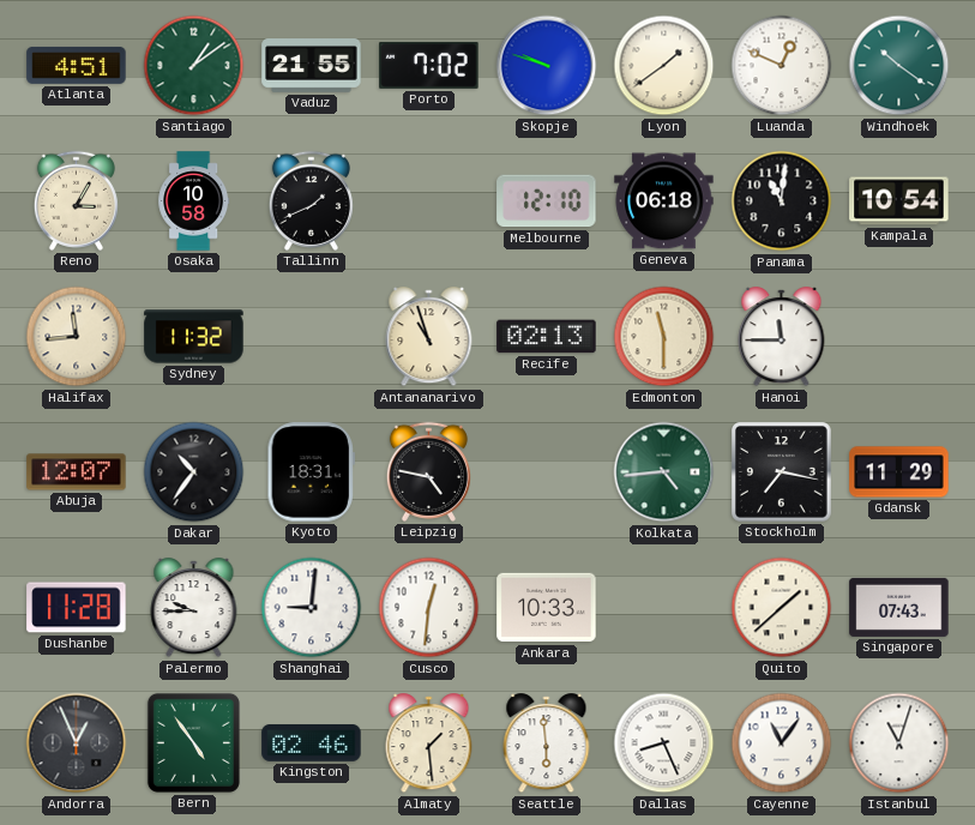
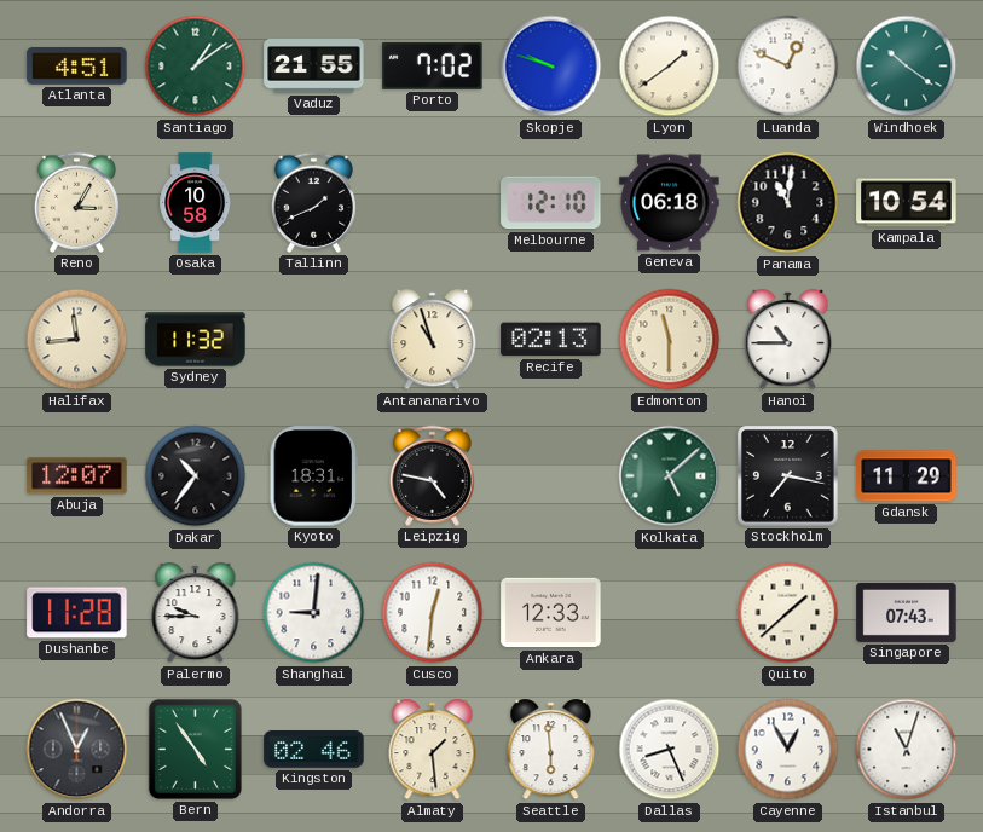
Hanoi: 11:45 -> 10:45 (788, 340)
Kolkata: 4:44 -> 5:08 (670, 476)
Ankara: 10:33 -> 12:33 (551, 613)
Cayenne: 11:06 -> 12:55 (788, 750)
